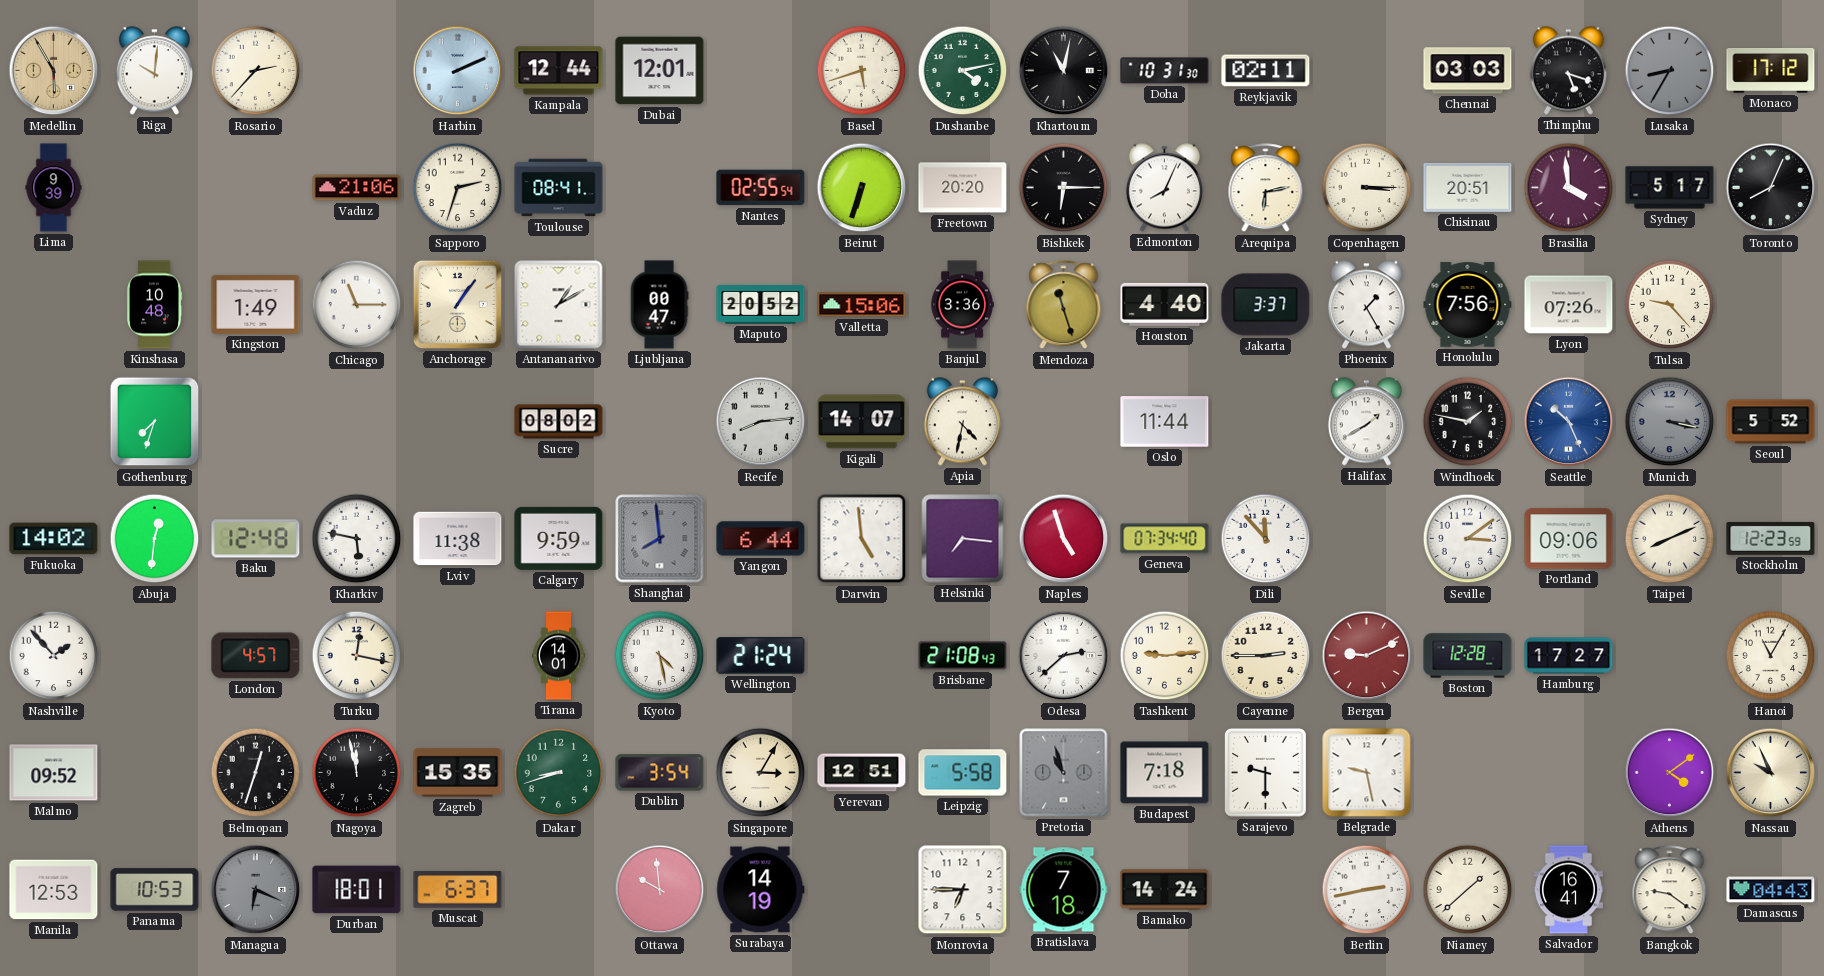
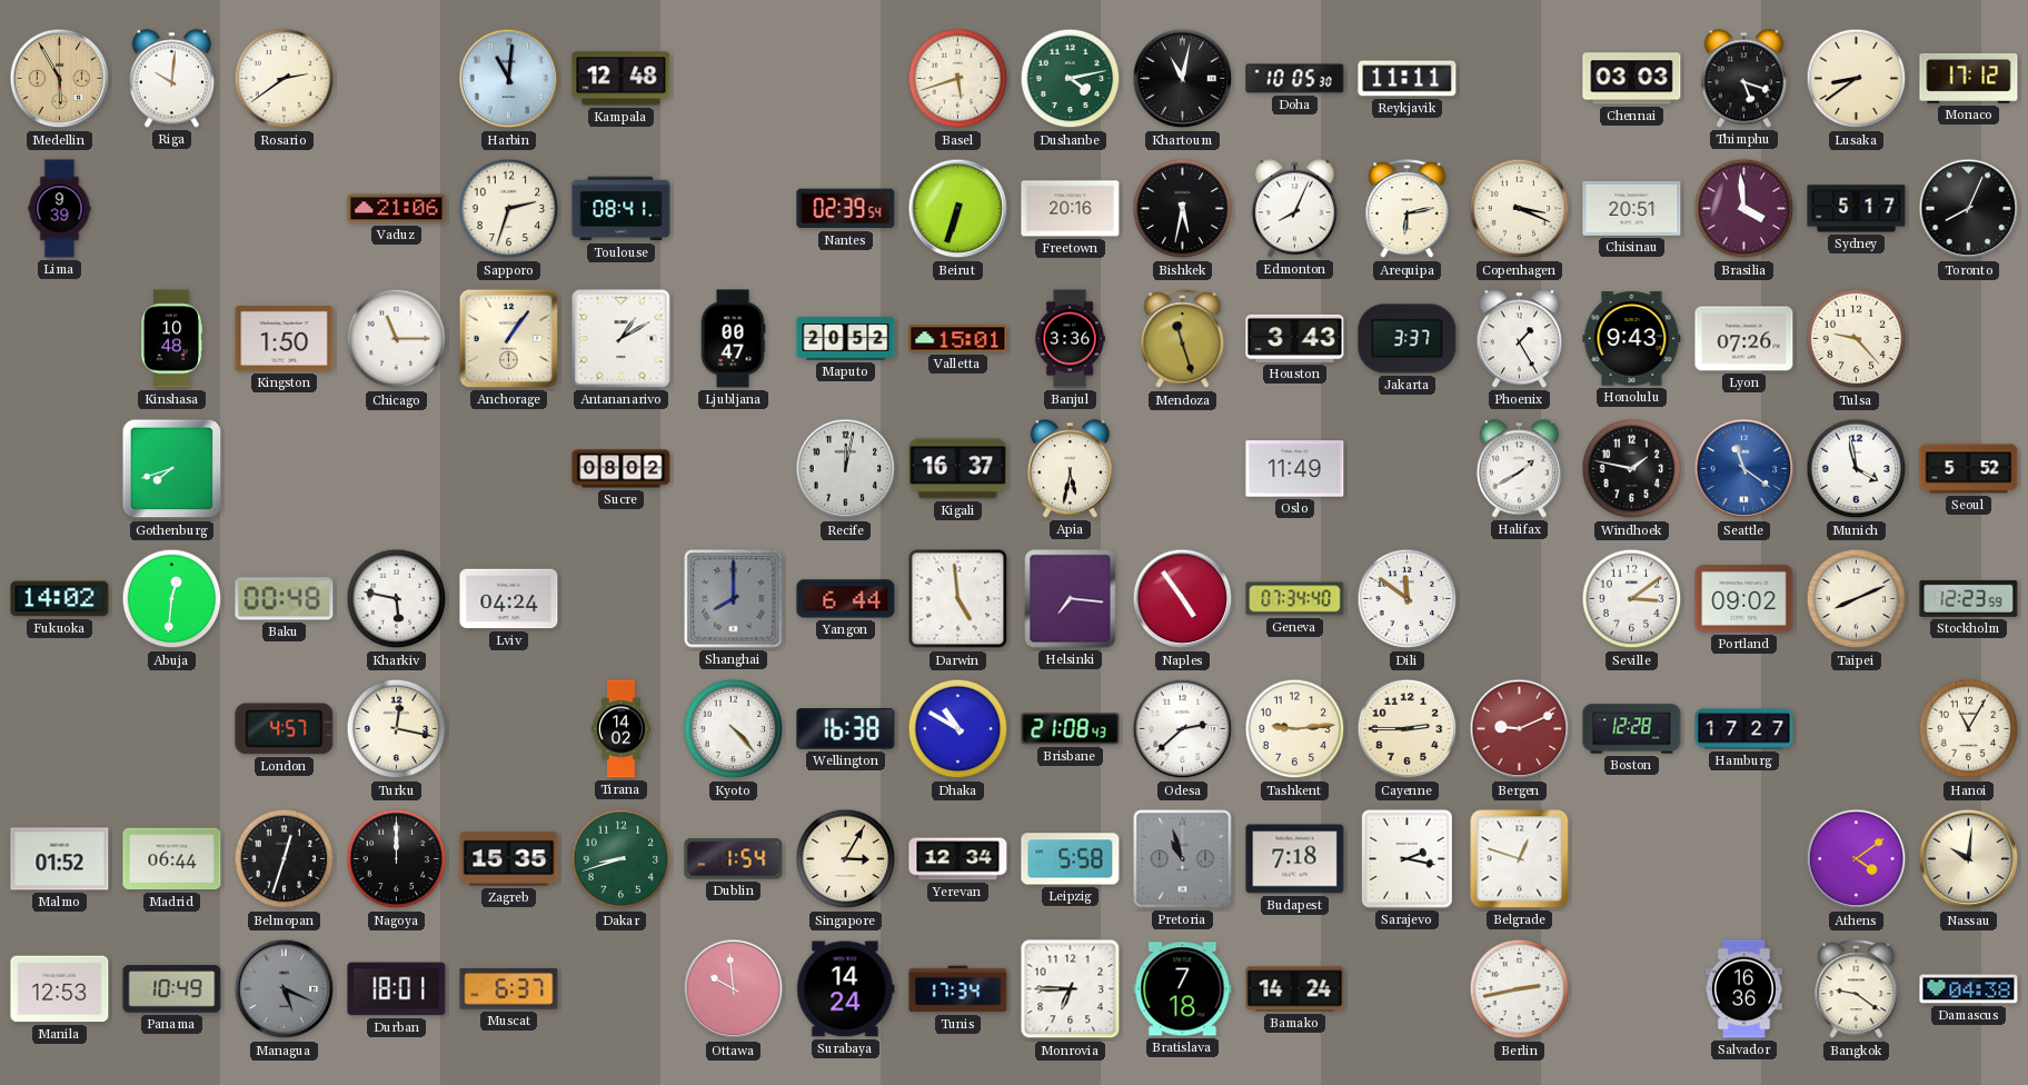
Rosario: 2:37 -> 2:39 (285, 79)
Harbin: 2:11 -> 11:01 (509, 79)
Kampala: 12:44 -> 12:48 (622, 79)
Dubai: 12:01 -> none (660, 71)
Doha: 10:31 -> 10:05 (1295, 79)
Reykjavik: 02:11 -> 11:11 (1408, 79)
Lusaka: 8:35 -> 8:39 (1857, 79)
Lusaka dial: grey -> cream (1857, 79)
Nantes: 02:55 -> 02:39 (846, 209)
Freetown: 20:20 -> 20:16 (1071, 209)
Bishkek: 6:15 -> 5:32 (1183, 209)
Copenhagen: 3:15 -> 3:19 (1520, 209)
Kingston: 1:49 -> 1:50 (285, 338)
Valletta: 15:06 -> 15:01 (958, 339)
Houston: 4:40 -> 3:43 (1295, 338)
Honolulu: 7:56 -> 9:43 (1632, 339)
Gothenburg: 7:33 -> 7:42 (172, 469)
Recife: 8:14 -> 12:02 (846, 469)
Kigali: 14:07 -> 16:37 (958, 469)
Apia: 4:32 -> 5:32 (1070, 469)
Oslo: 11:44 -> 11:49 (1295, 469)
Seattle: 10:26 -> 11:21 (1744, 469)
Munich: 3:17 -> 3:58 (1857, 469)
Munich dial: grey -> white (1857, 469)
Baku: 12:48 -> 00:48 (285, 599)
Lviv: 11:38 -> 04:24 (509, 599)
Calgary: 9:59 -> none (559, 538)
Shanghai: 7:59 -> 8:00 (734, 599)
Naples: 4:57 -> 4:54 (1183, 599)
Dili: 11:53 -> 11:51 (1408, 599)
Portland: 09:06 -> 09:02 (1744, 599)
Nashville: 1:53 -> none (54, 656)
Tirana: 14:01 -> 14:02 (620, 729)
Kyoto: 4:28 -> 4:23 (734, 729)
Wellington: 21:24 -> 16:38 (846, 729)
Dhaka: none -> 10:50 (958, 729)
Malmo: 09:52 -> 01:52 (60, 859)
Madrid: none -> 06:44 (172, 859)
Nagoya: 11:58 -> 12:00 (397, 859)
Dublin: 3:54 -> 1:54 (734, 859)
Yerevan: 12:51 -> 12:34 (958, 859)
Sarajevo: 9:30 -> 2:17 (1406, 859)
Belgrade: 9:28 -> 12:48 (1520, 859)
Nassau: 9:56 -> 10:01 (1969, 859)
Panama: 10:53 -> 10:49 (172, 989)
Managua: 6:19 -> 5:19 (285, 989)
Surabaya: 14:19 -> 14:24 (846, 989)
Tunis: none -> 17:34 (958, 989)
Niamey: 1:38 -> none (1468, 890)
Salvador: 16:41 -> 16:36 (1743, 989)
Damascus: 04:43 -> 04:38 (1969, 989)
